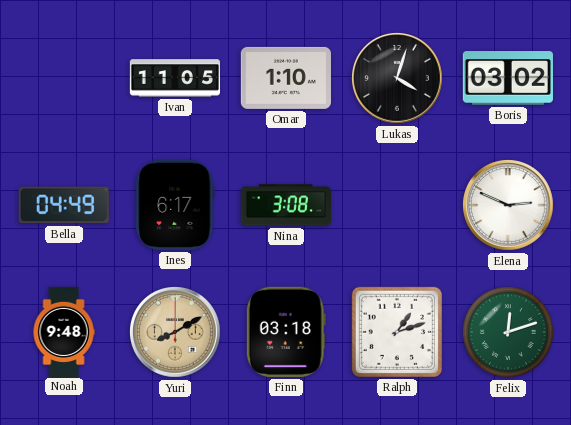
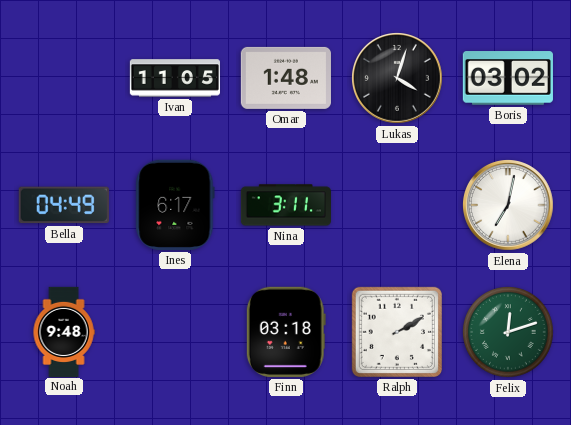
Omar: 1:10 -> 1:48 (286, 78)
Nina: 3:08 -> 3:11 (286, 205)
Elena: 2:49 -> 7:02 (509, 206)
Yuri: 8:10 -> none (176, 333)
Ralph: 1:12 -> 2:10 (397, 332)
